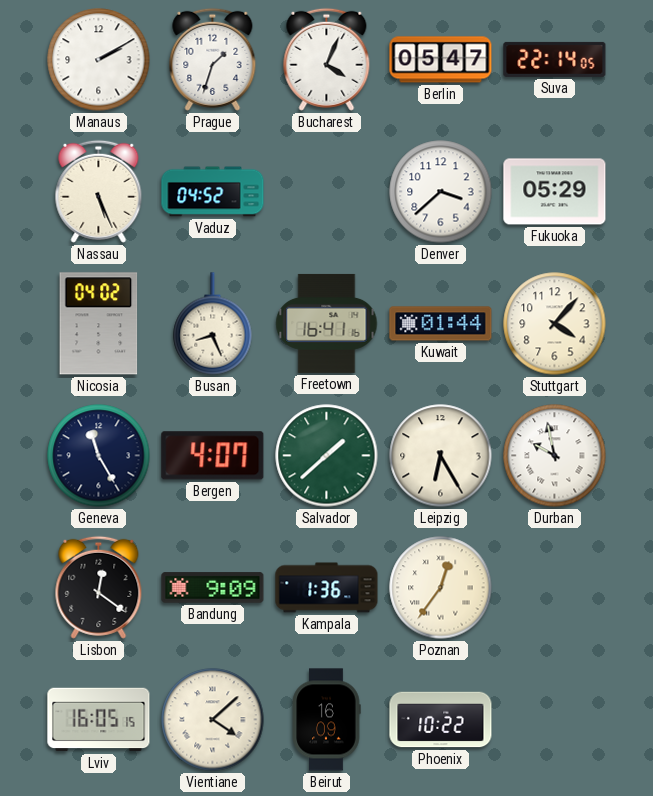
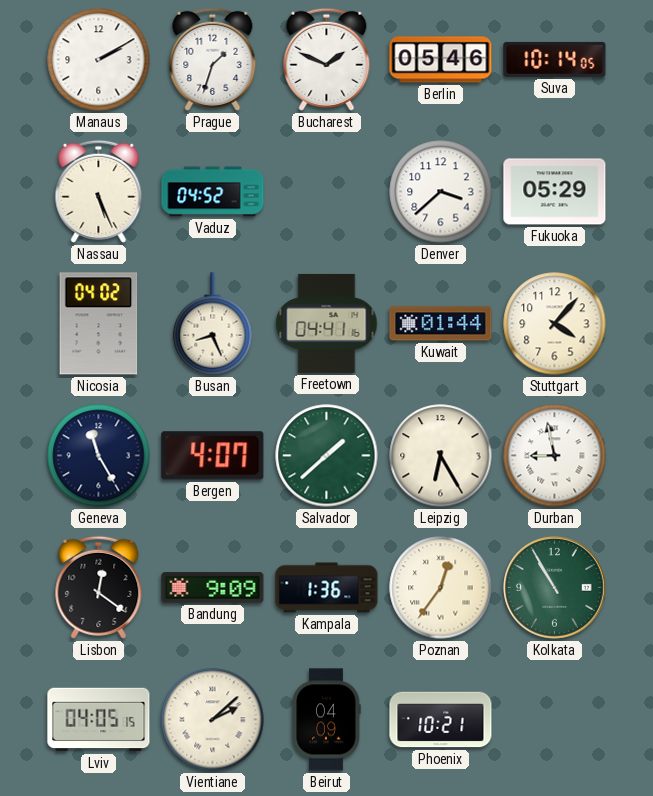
Bucharest: 4:04 -> 1:49 (327, 59)
Berlin: 05:47 -> 05:46 (441, 60)
Suva: 22:14 -> 10:14 (555, 59)
Freetown: 16:41 -> 04:41 (327, 323)
Durban: 9:58 -> 8:58 (555, 456)
Kolkata: none -> 10:55 (555, 588)
Lviv: 16:05 -> 04:05 (99, 720)
Vientiane: 4:08 -> 2:08 (213, 720)
Beirut: 16:09 -> 04:09 (326, 720)
Phoenix: 10:22 -> 10:21 (441, 720)
